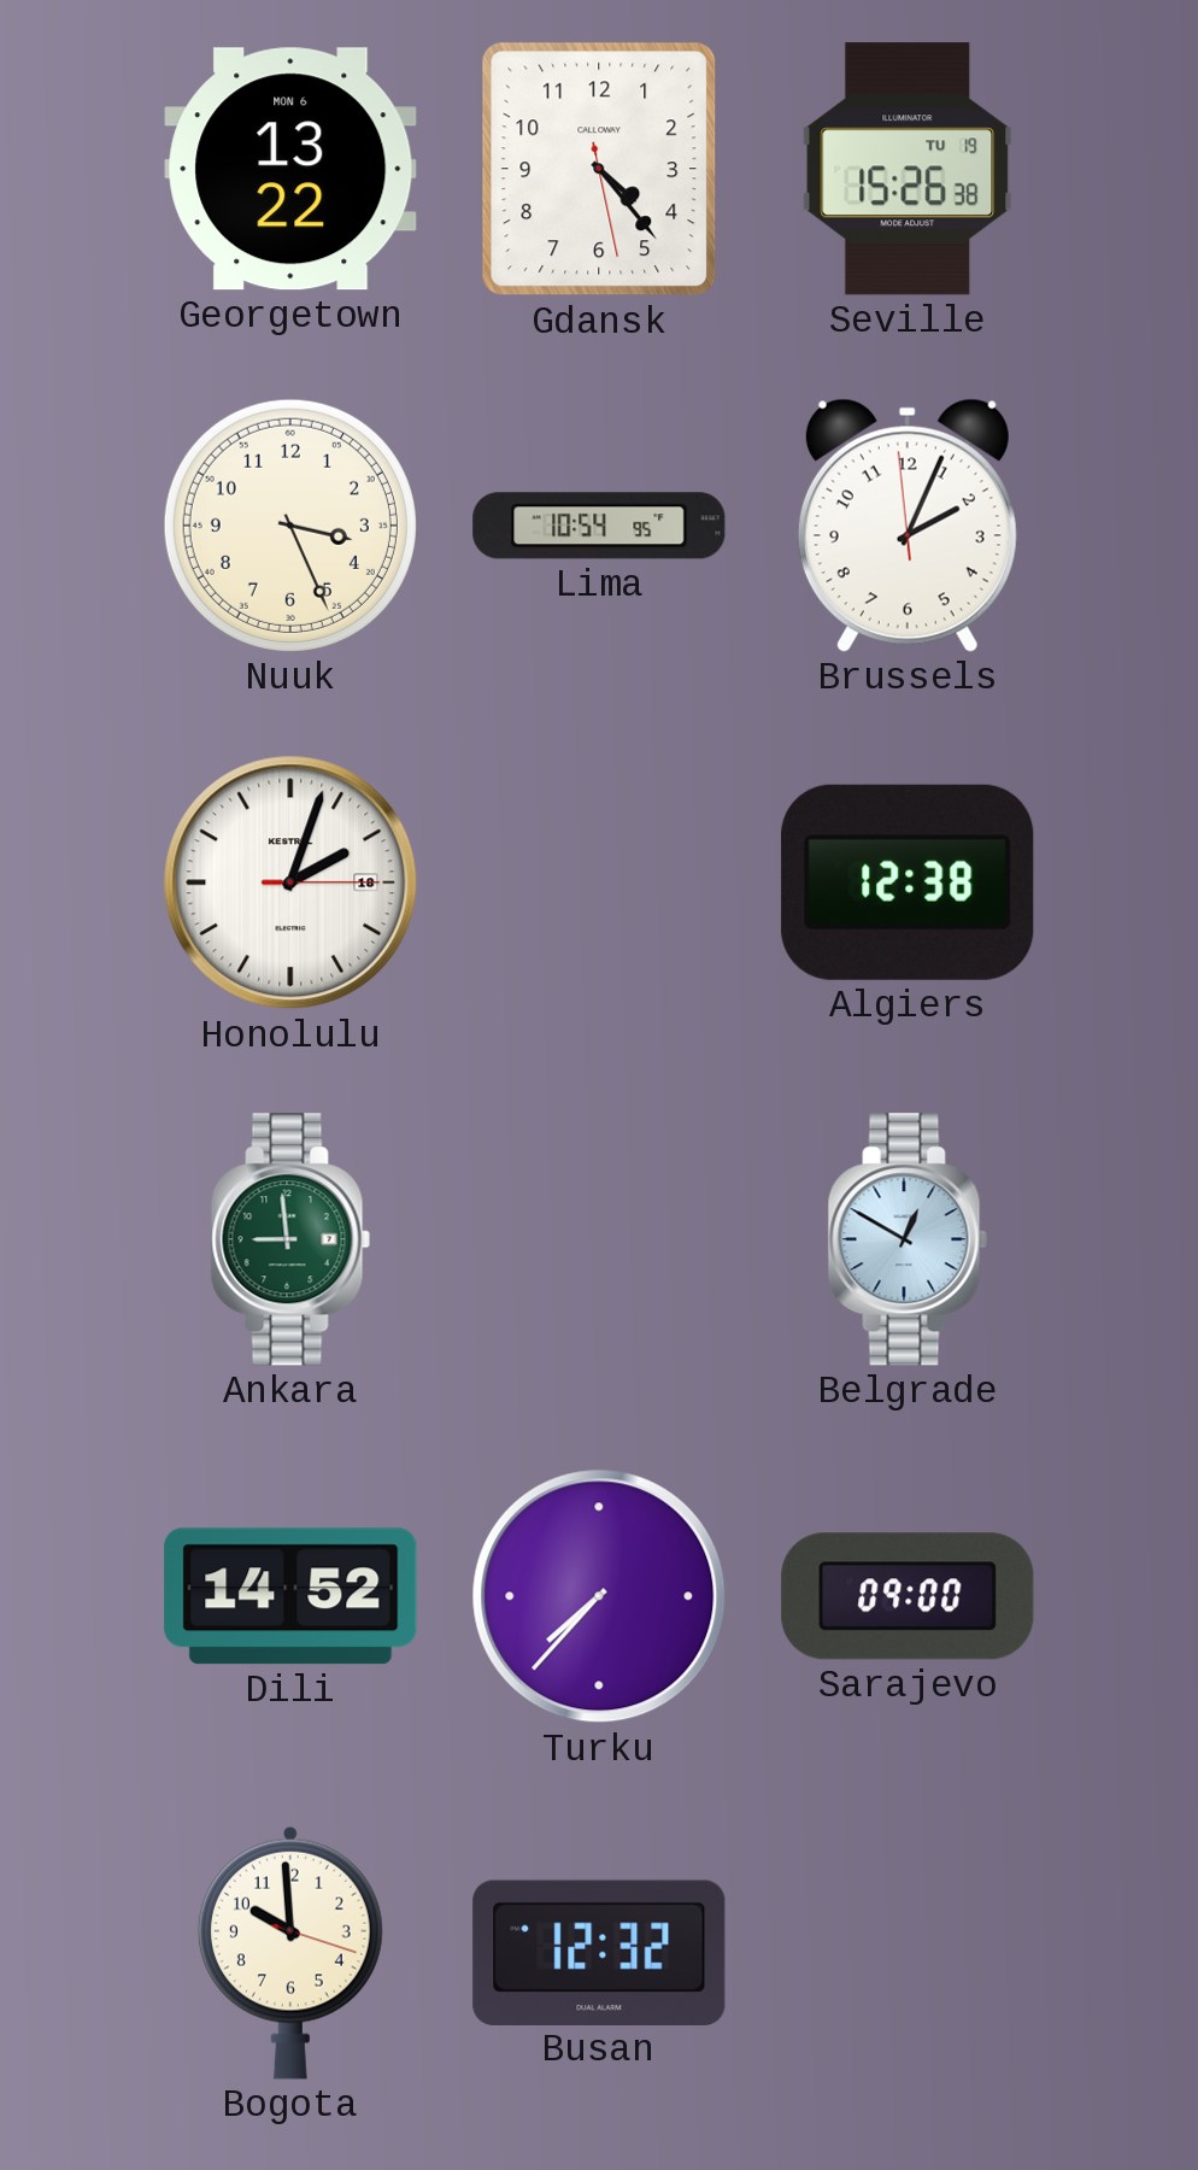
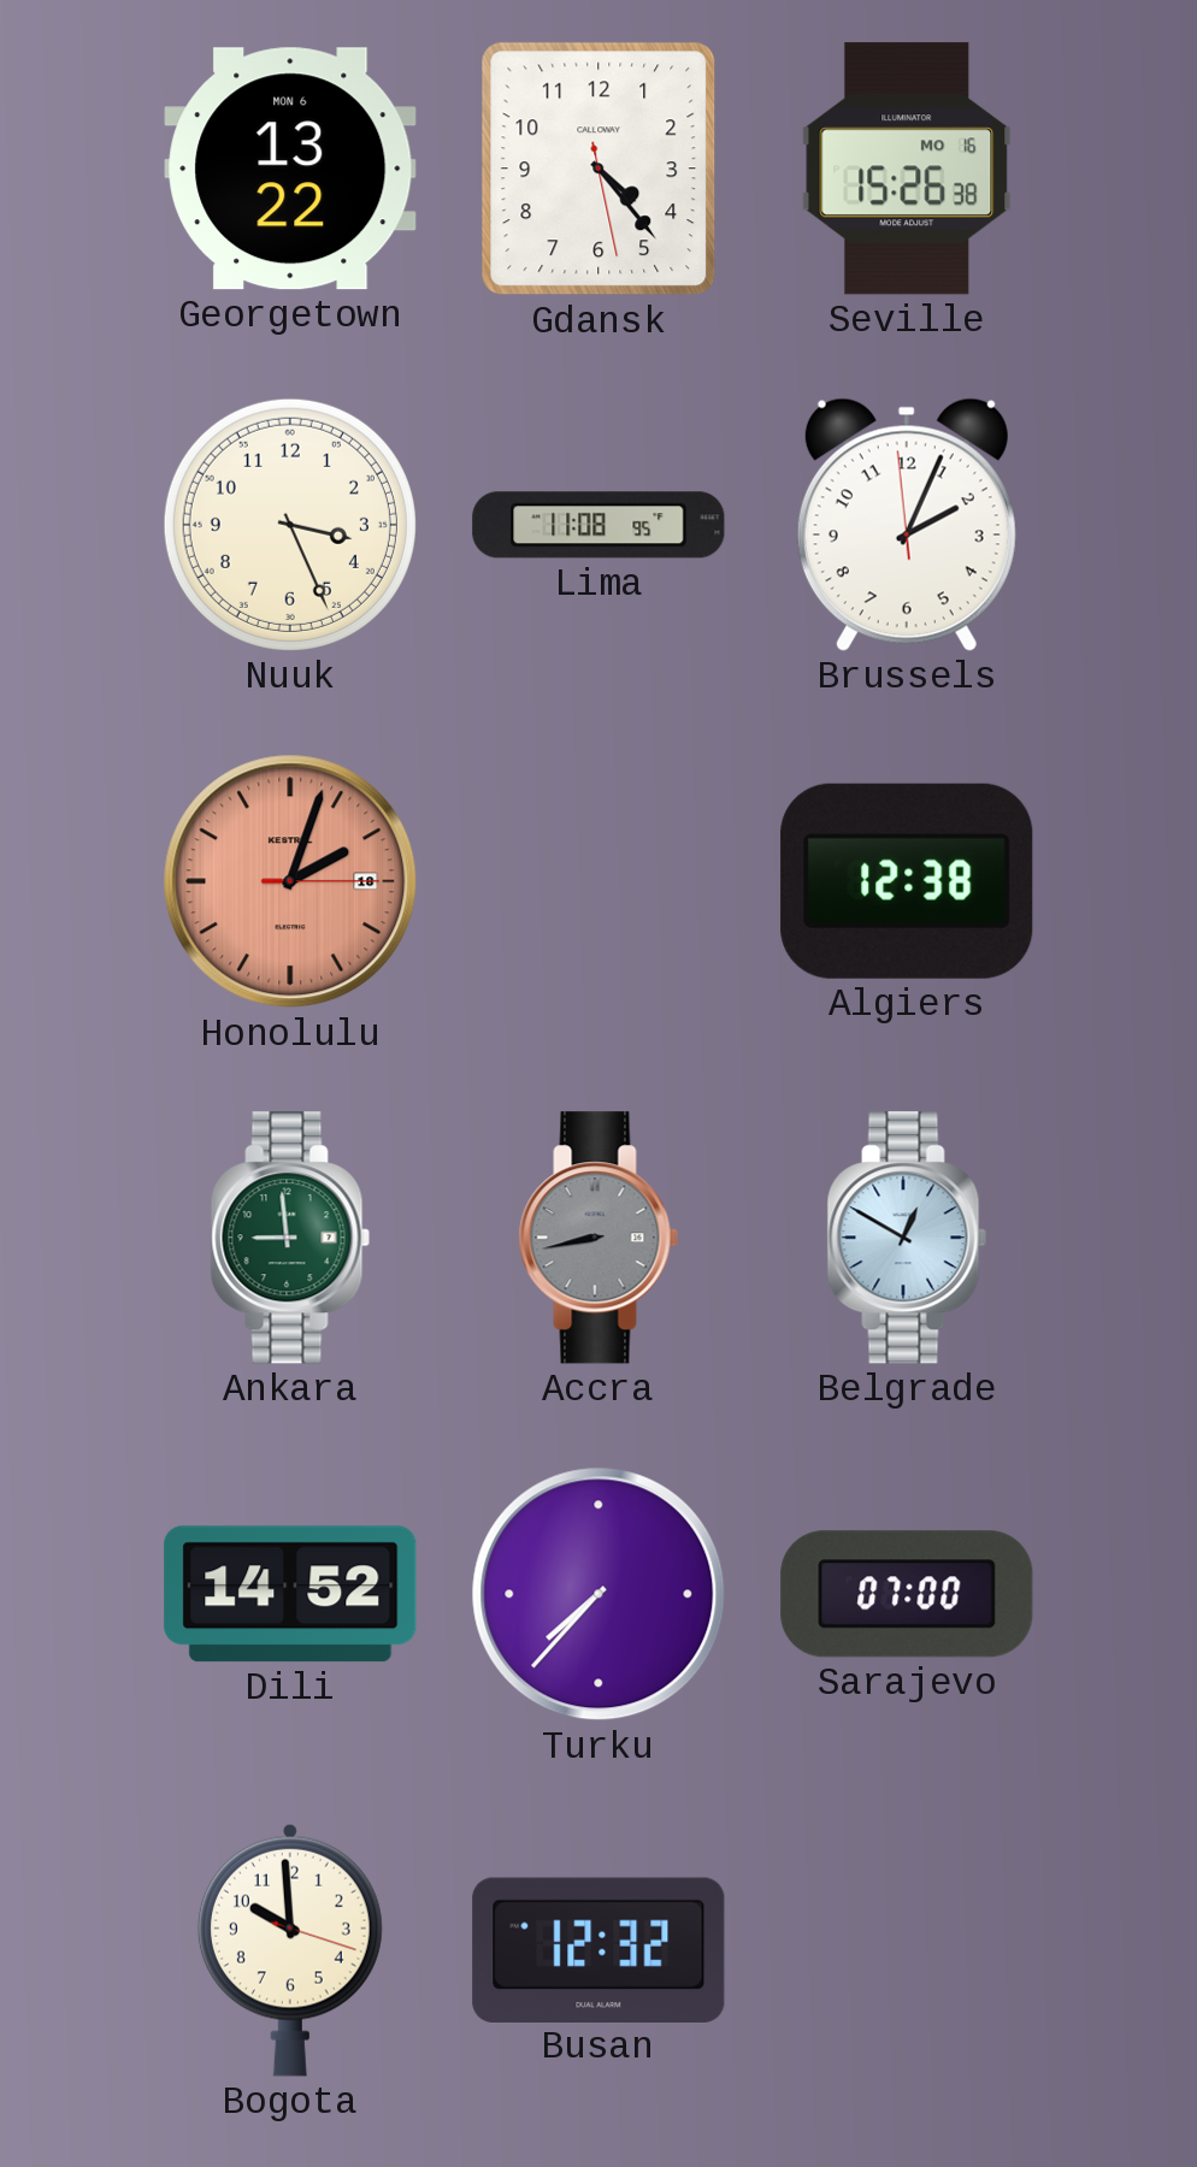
Seville date: TU 19 -> MO 16 (907, 169)
Lima: 10:54 -> 11:08 (598, 525)
Honolulu dial: white -> salmon (290, 881)
Accra: none -> 8:43 (598, 1238)
Sarajevo: 09:00 -> 07:00 (907, 1594)
